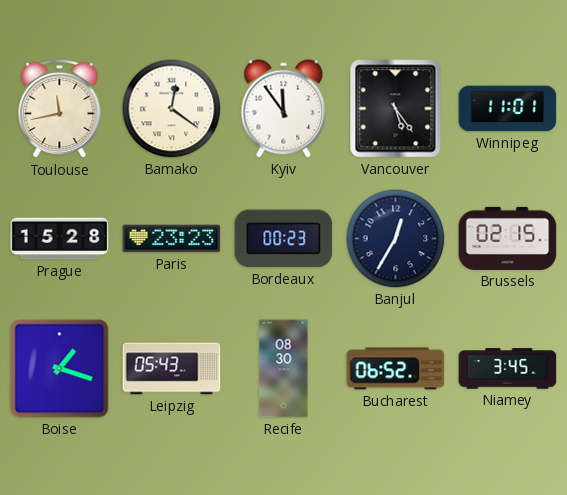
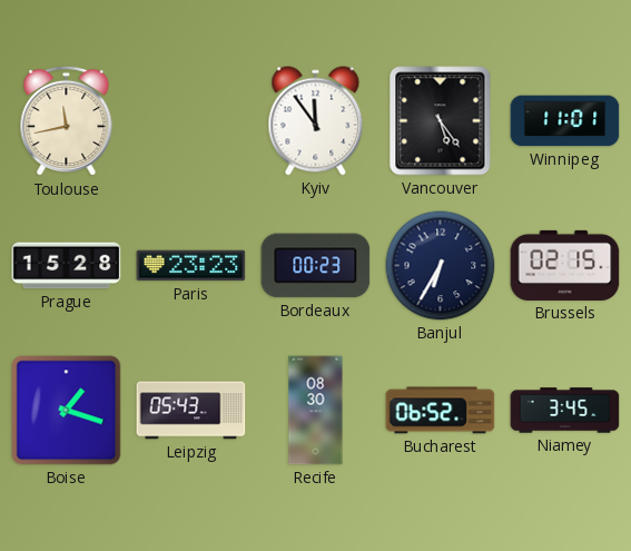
Bamako: 12:21 -> none (172, 109)
Banjul: 12:35 -> 6:35 (441, 266)
